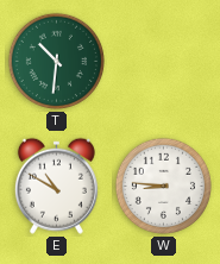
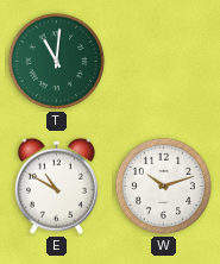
T: 10:31 -> 11:01 (56, 61)
W: 8:46 -> 10:12 (163, 186)
